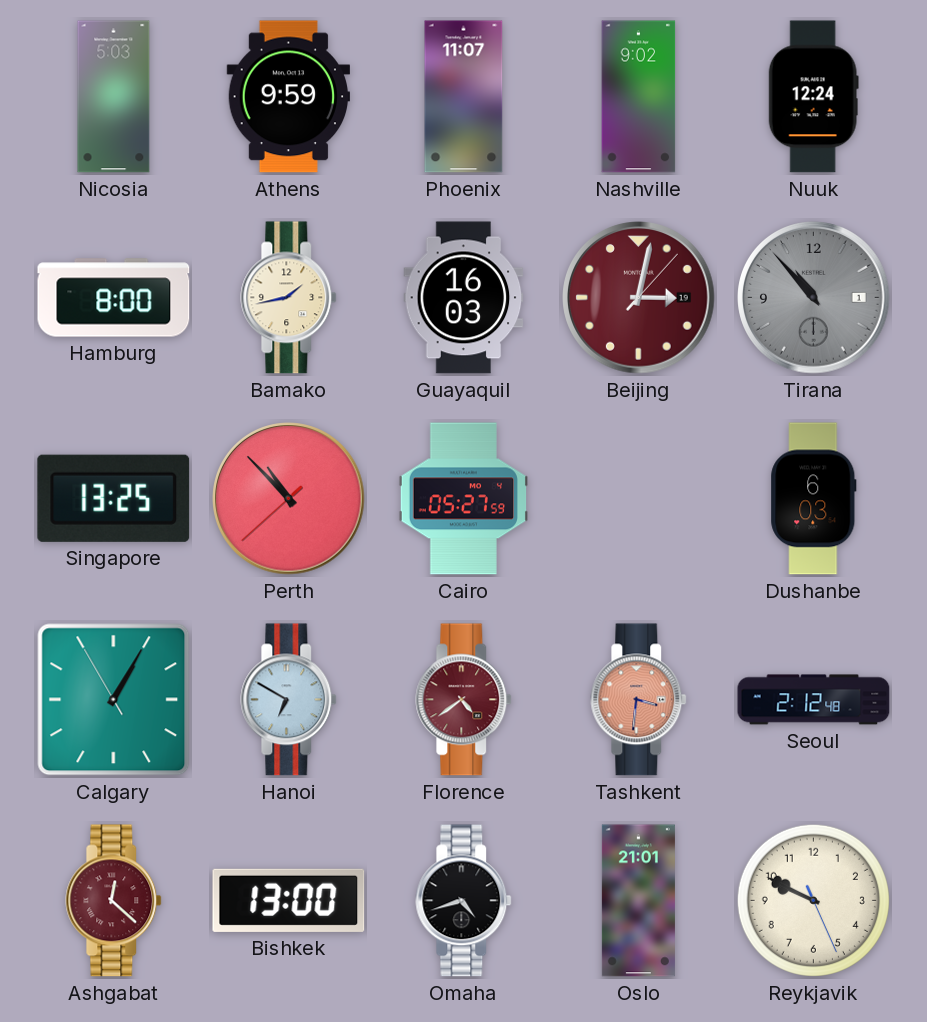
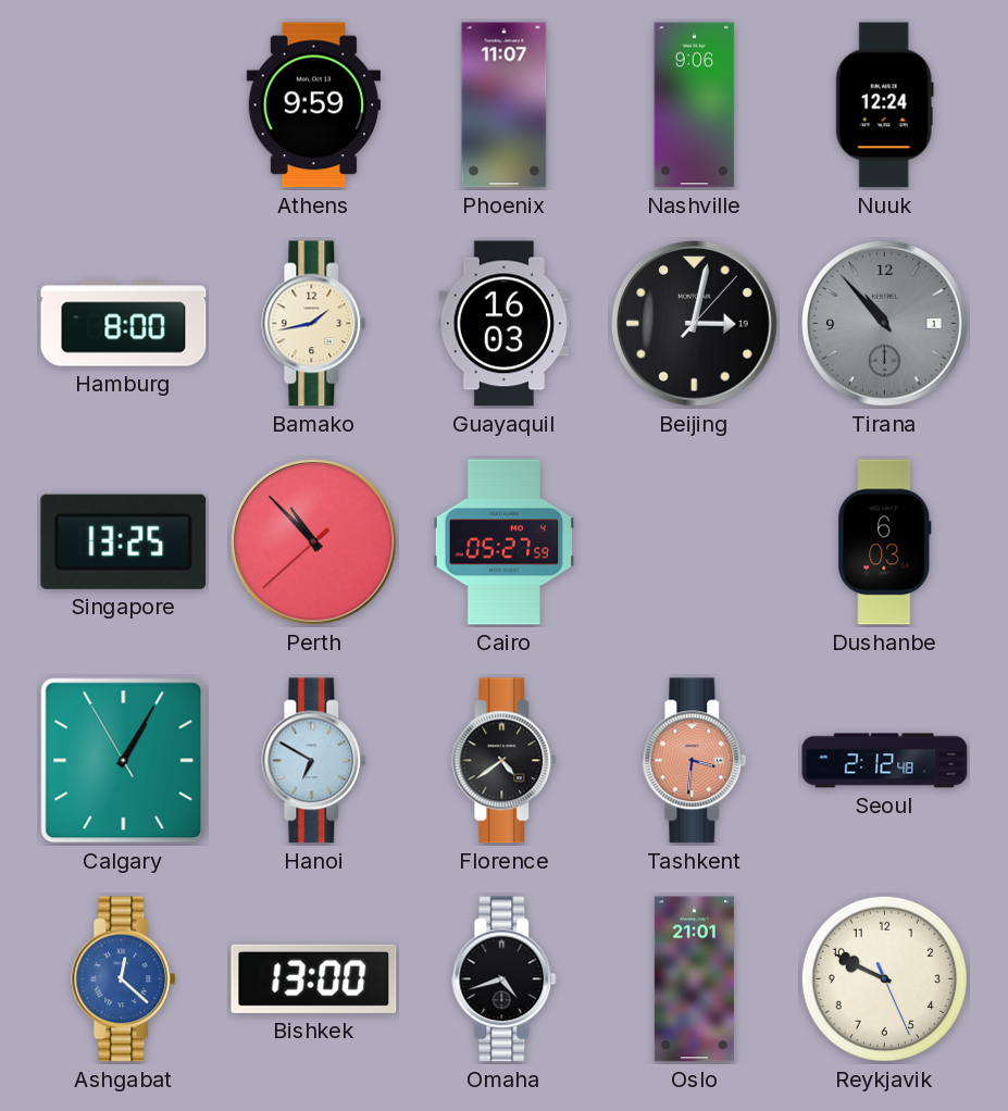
Nicosia: 5:03 -> none (114, 97)
Nashville: 9:02 -> 9:06 (695, 105)
Beijing dial: burgundy -> black (695, 324)
Florence dial: burgundy -> black (505, 761)
Ashgabat dial: burgundy -> blue (124, 979)
